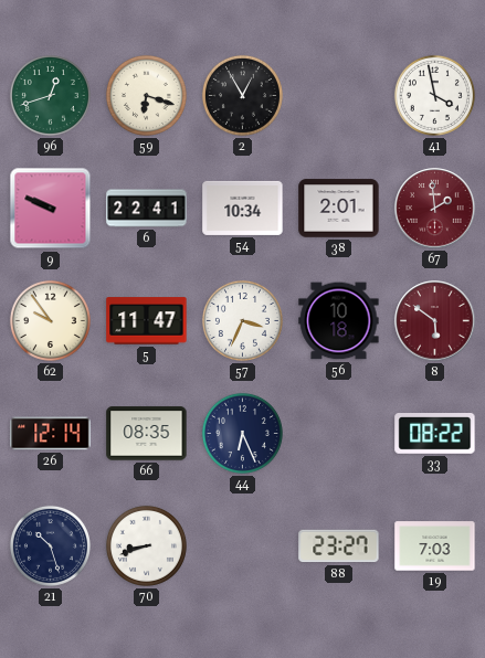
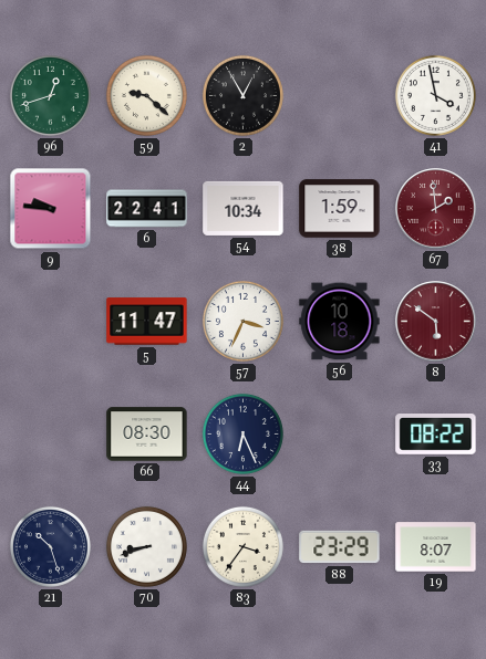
59: 6:18 -> 9:22 (146, 95)
9: 9:49 -> 9:46 (51, 209)
38: 2:01 -> 1:59 (340, 209)
62: 9:54 -> none (50, 320)
26: 12:14 -> none (51, 434)
66: 08:35 -> 08:30 (147, 435)
83: none -> 3:36 (242, 546)
88: 23:27 -> 23:29 (340, 547)
19: 7:03 -> 8:07 (436, 547)
